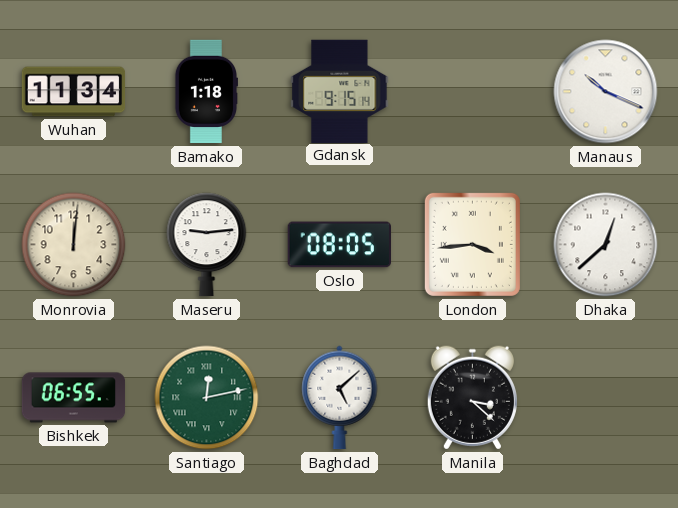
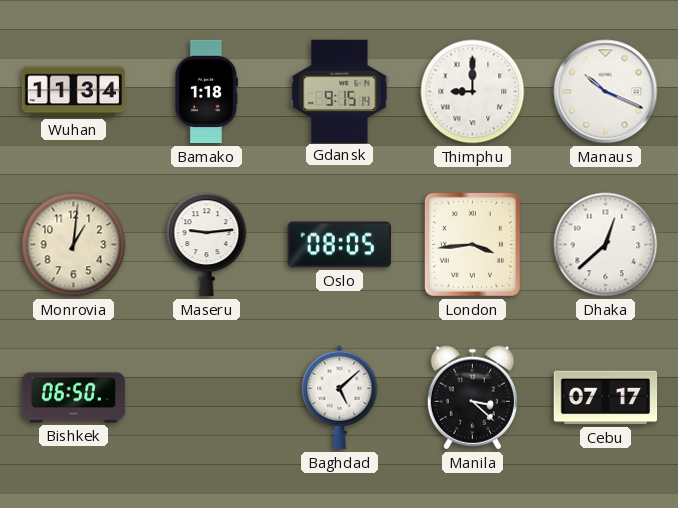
Thimphu: none -> 9:00 (473, 92)
Monrovia: 12:01 -> 1:01 (74, 245)
Bishkek: 06:55 -> 06:50 (74, 398)
Santiago: 12:13 -> none (207, 398)
Cebu: none -> 07:17 (606, 398)
